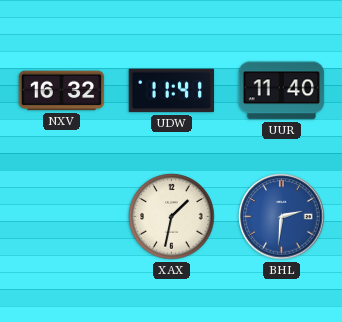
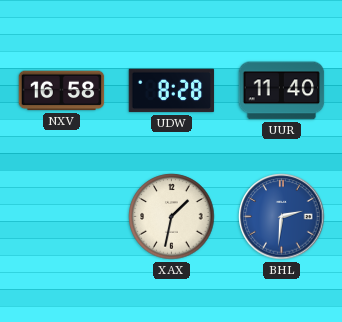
NXV: 16:32 -> 16:58 (62, 91)
UDW: 11:41 -> 8:28 (172, 91)
